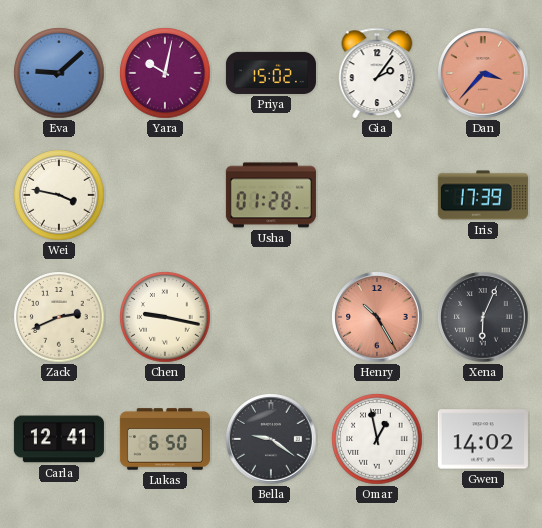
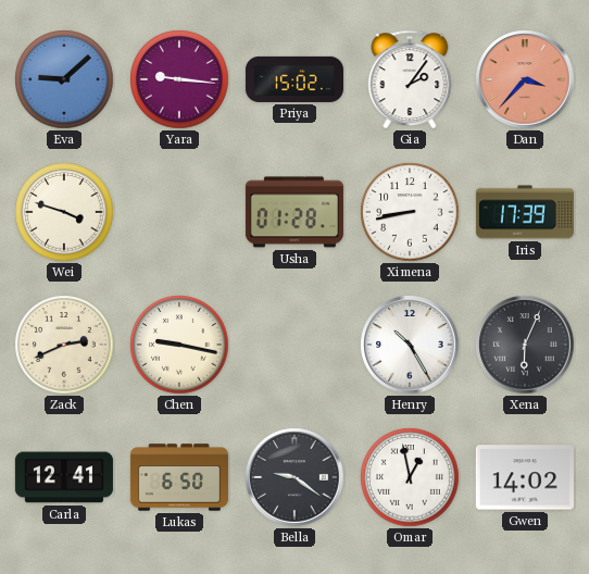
Yara: 10:02 -> 9:16 (179, 79)
Wei: 3:47 -> 3:48 (64, 212)
Ximena: none -> 8:43 (410, 212)
Henry dial: salmon -> white (410, 345)
